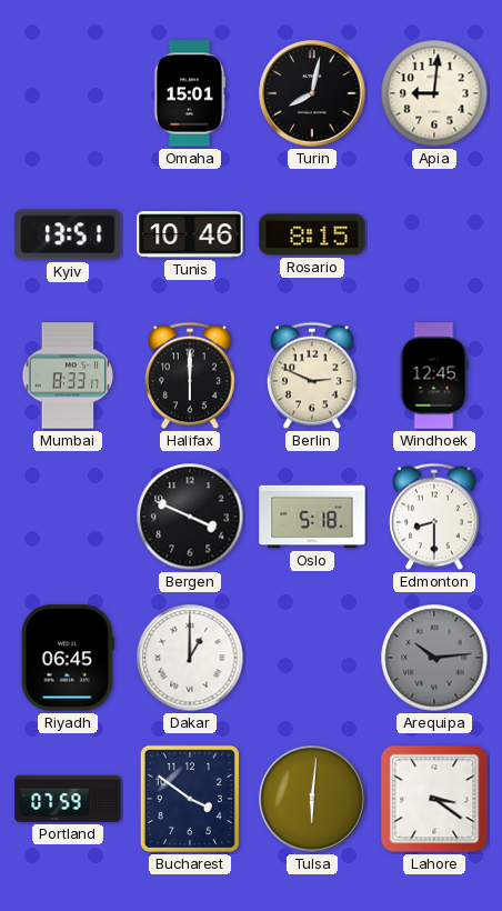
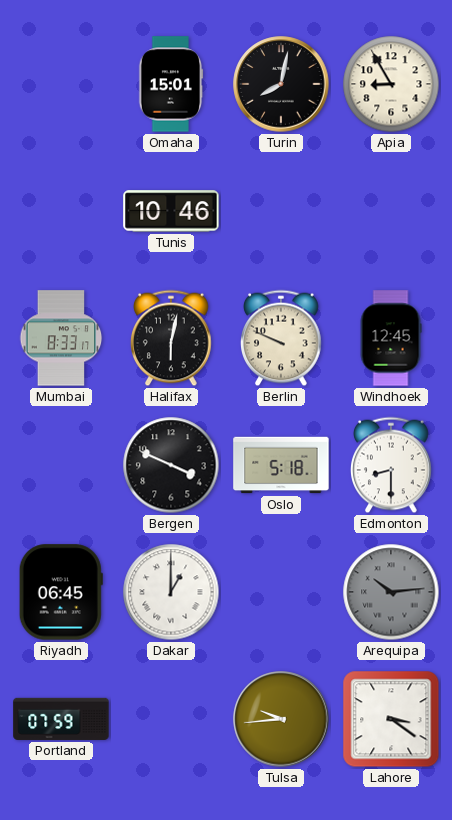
Apia: 9:01 -> 8:55 (391, 84)
Kyiv: 13:51 -> none (68, 234)
Rosario: 8:15 -> none (312, 234)
Halifax: 6:00 -> 6:02 (172, 338)
Berlin: 2:49 -> 9:49 (282, 338)
Bucharest: 3:51 -> none (190, 799)
Tulsa: 6:01 -> 9:44 (281, 719)
